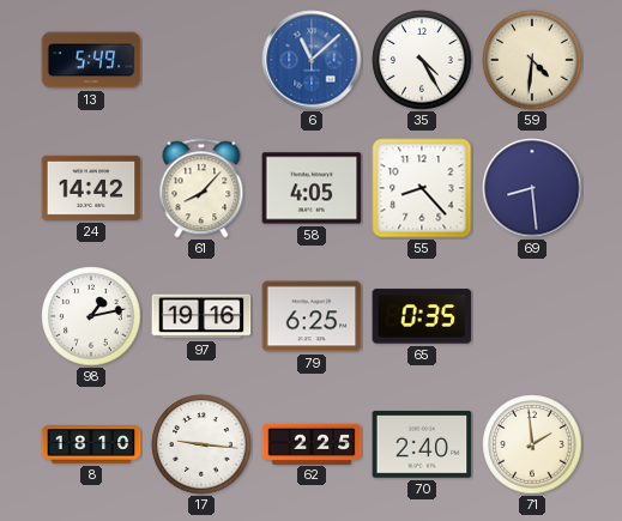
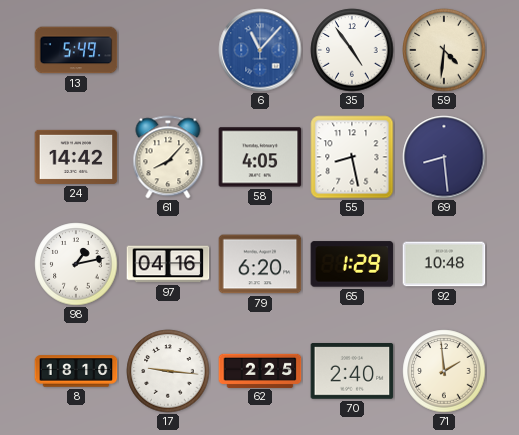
6: 11:08 -> 11:07 (260, 50)
35: 4:25 -> 4:54 (352, 50)
55: 8:23 -> 8:28 (352, 157)
97: 19:16 -> 04:16 (168, 264)
79: 6:25 -> 6:20 (260, 264)
65: 0:35 -> 1:29 (352, 264)
92: none -> 10:48 (444, 264)
